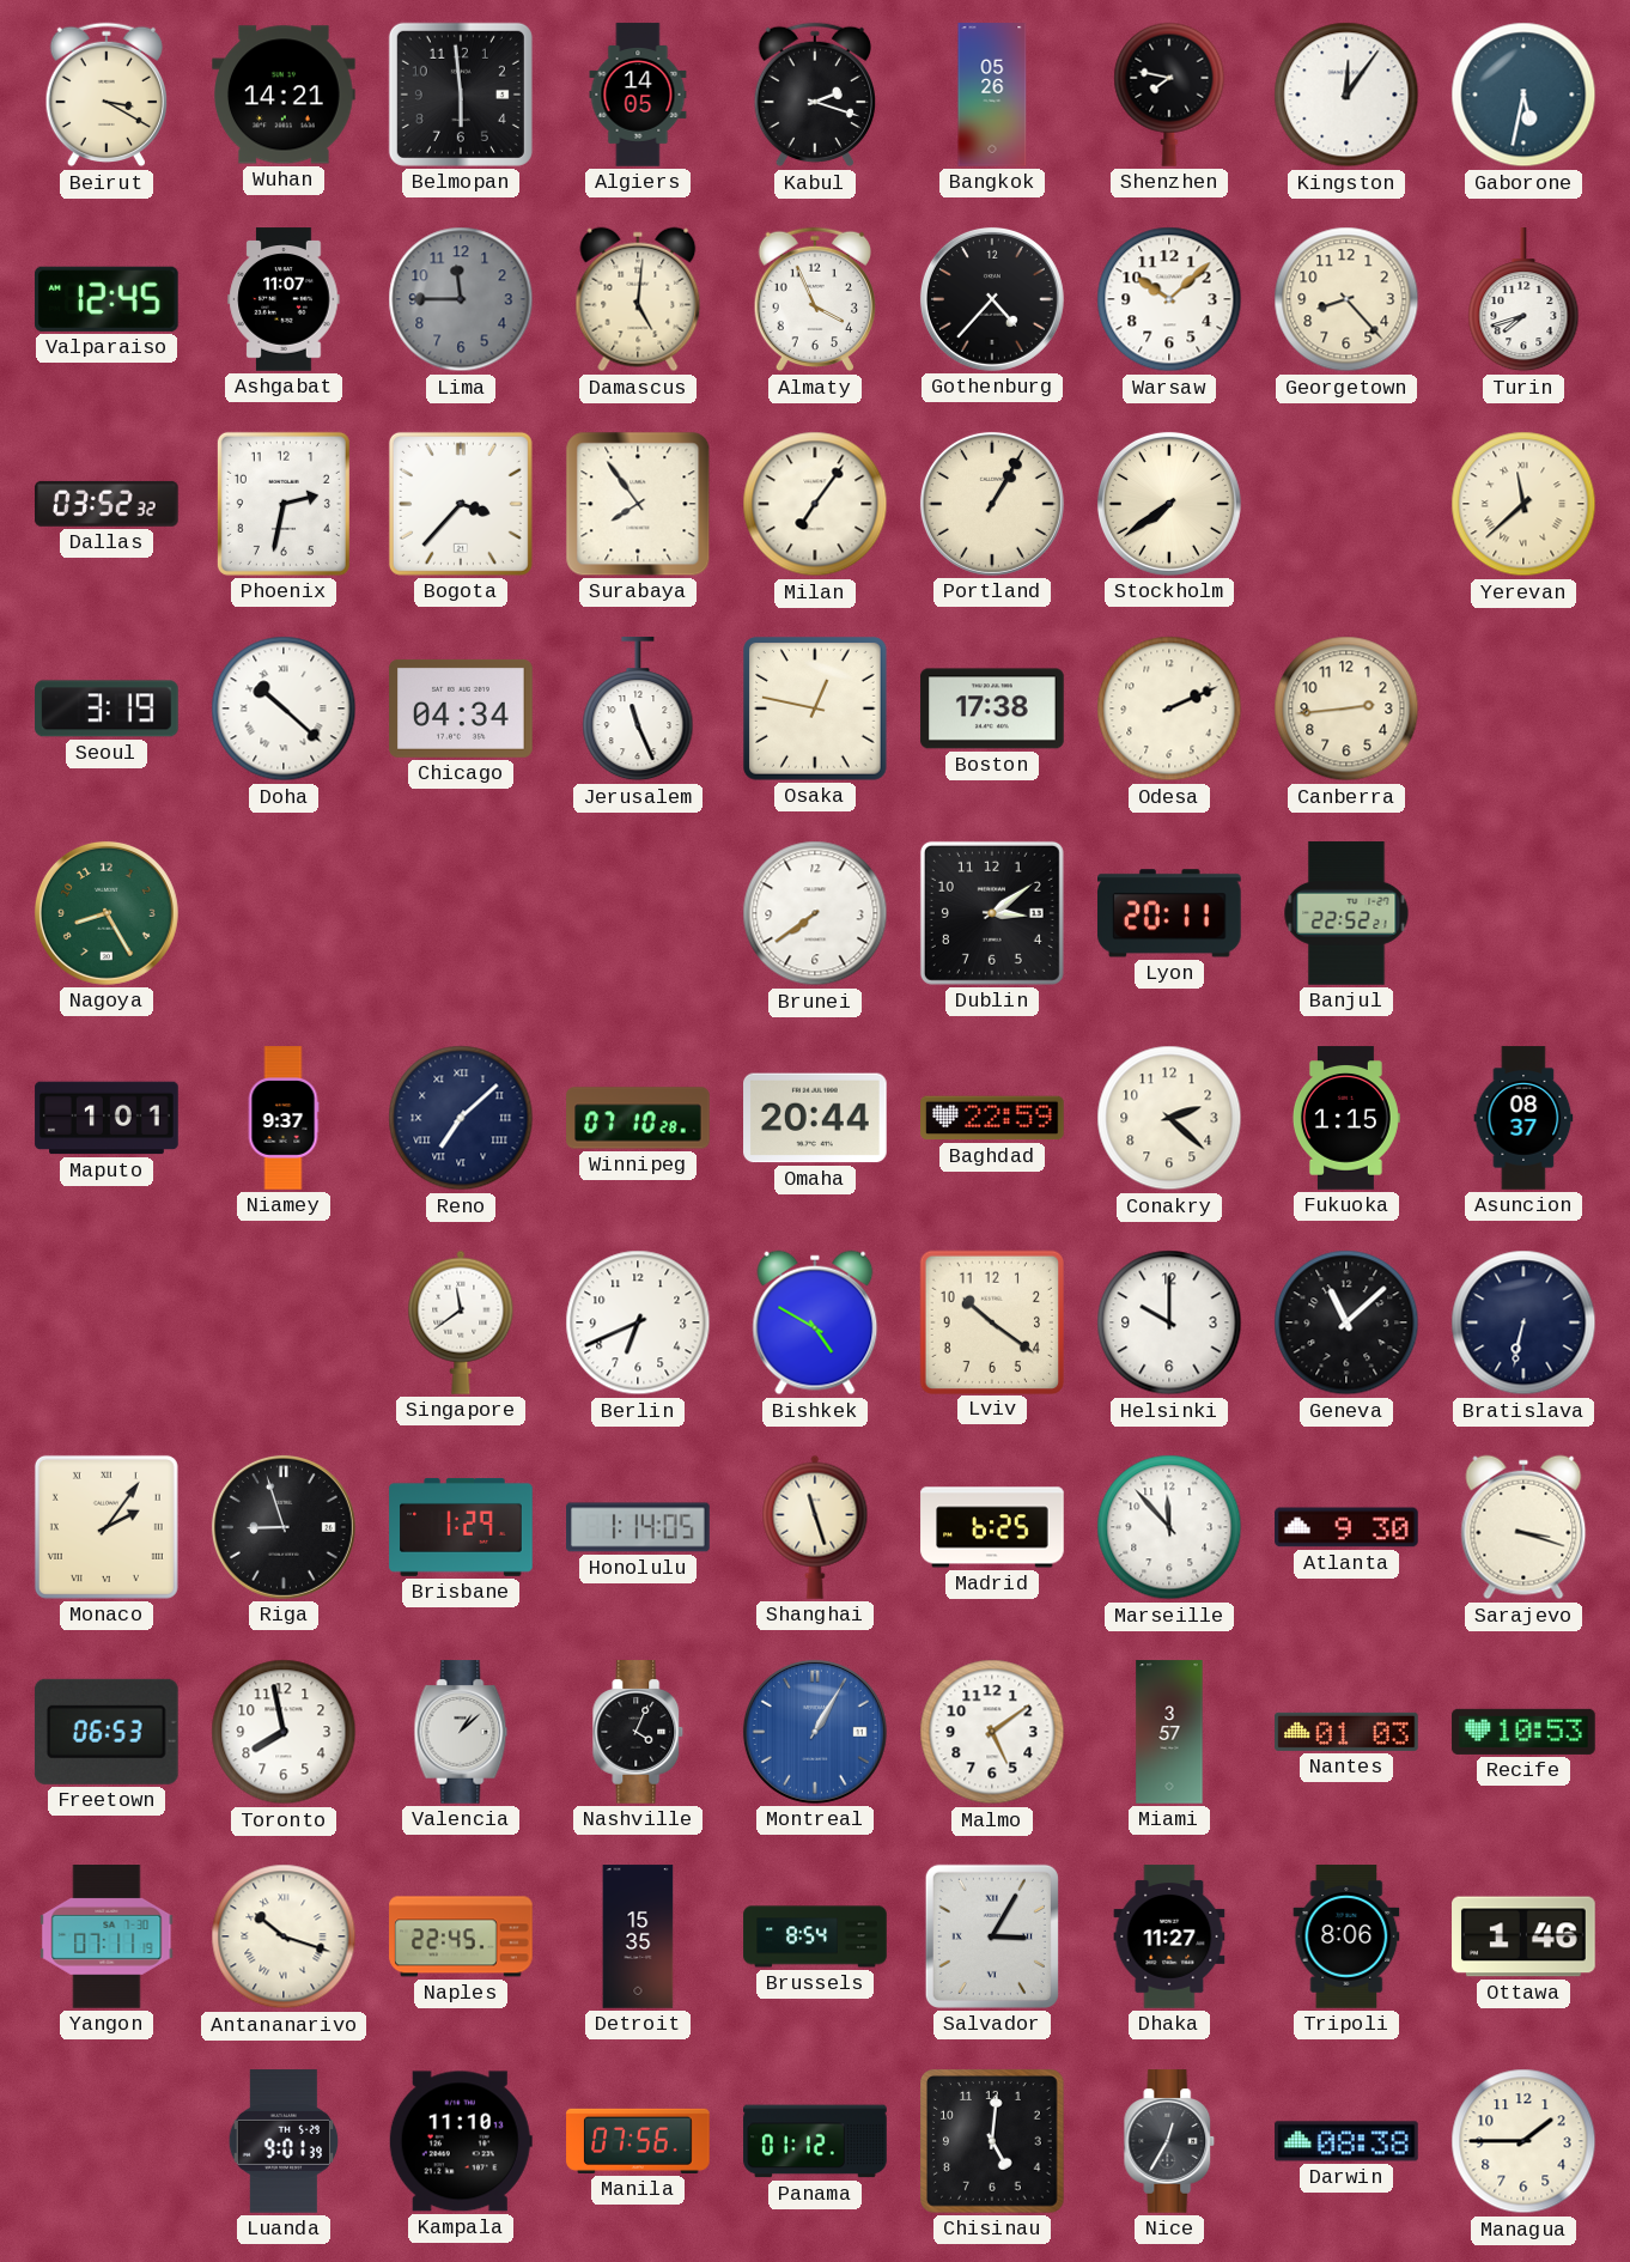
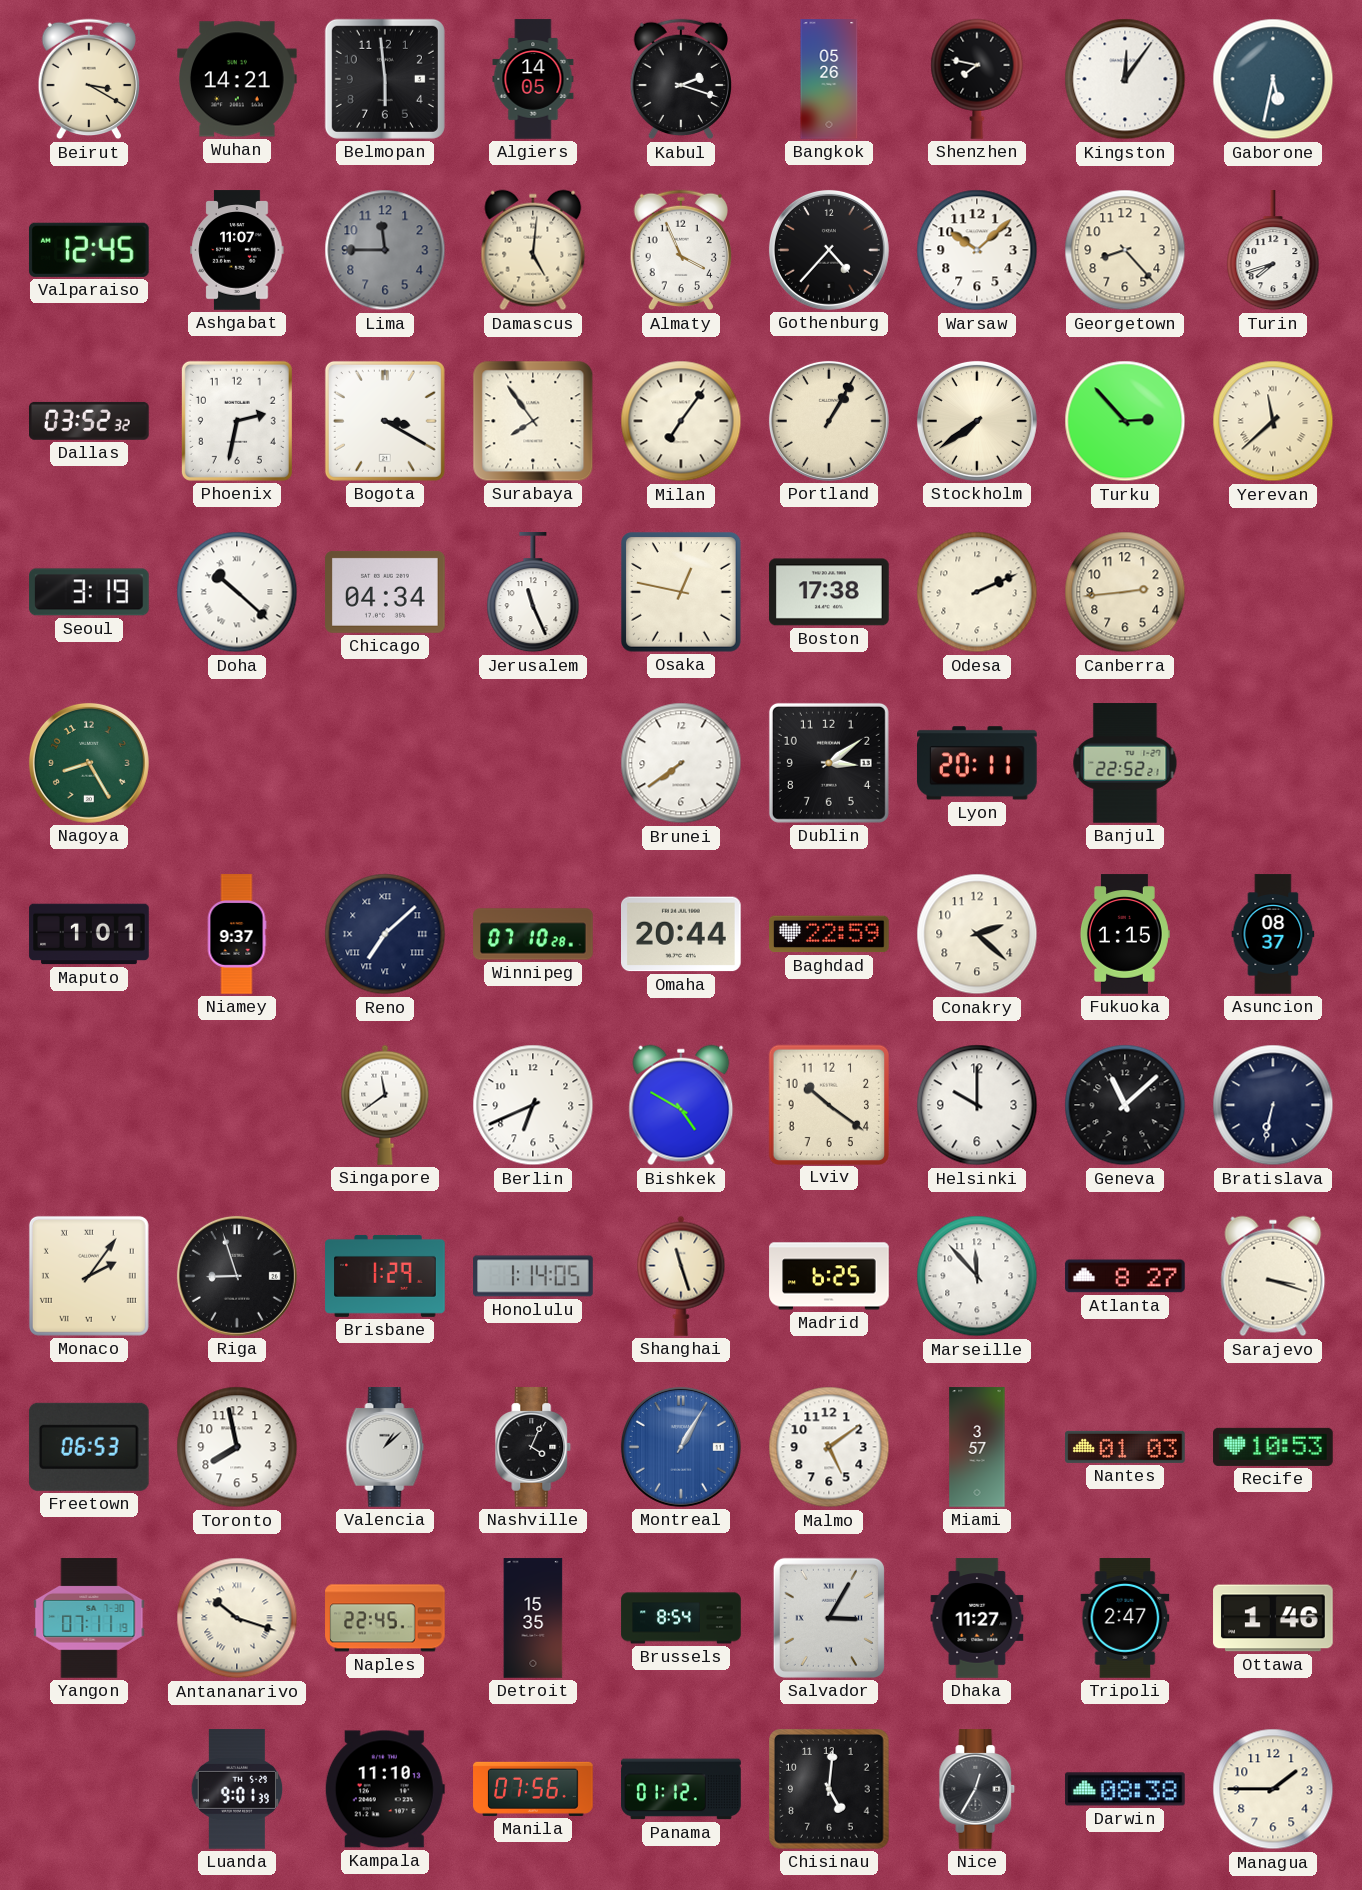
Bogota: 3:37 -> 3:20 (385, 421)
Turku: none -> 2:53 (1125, 421)
Atlanta: 9:30 -> 8:27 (1125, 1276)
Tripoli: 8:06 -> 2:47 (1125, 1618)
